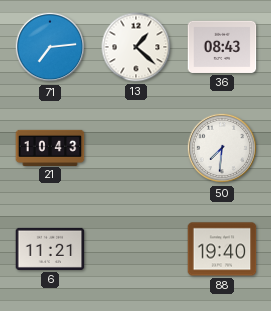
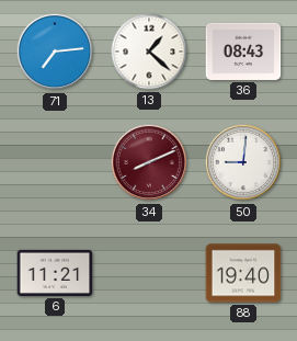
21: 10:43 -> none (50, 147)
34: none -> 8:11 (149, 162)
50: 7:31 -> 9:01 (243, 162)
